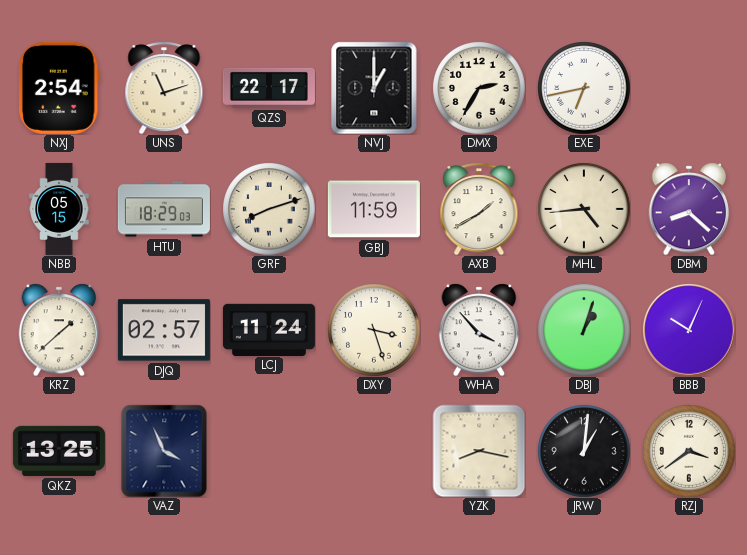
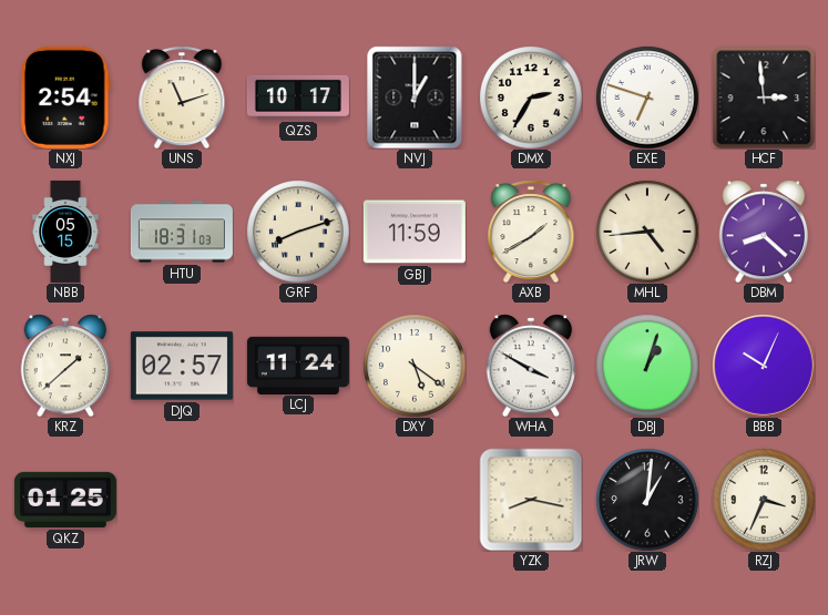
QZS: 22:17 -> 10:17 (298, 98)
EXE: 6:43 -> 6:48 (647, 98)
HCF: none -> 2:59 (764, 98)
HTU: 18:29 -> 18:31 (182, 232)
DXY: 3:27 -> 5:21 (415, 366)
WHA: 3:53 -> 3:50 (531, 366)
QKZ: 13:25 -> 01:25 (65, 500)
VAZ: 3:56 -> none (164, 451)
RZJ: 3:39 -> 3:34 (764, 500)
